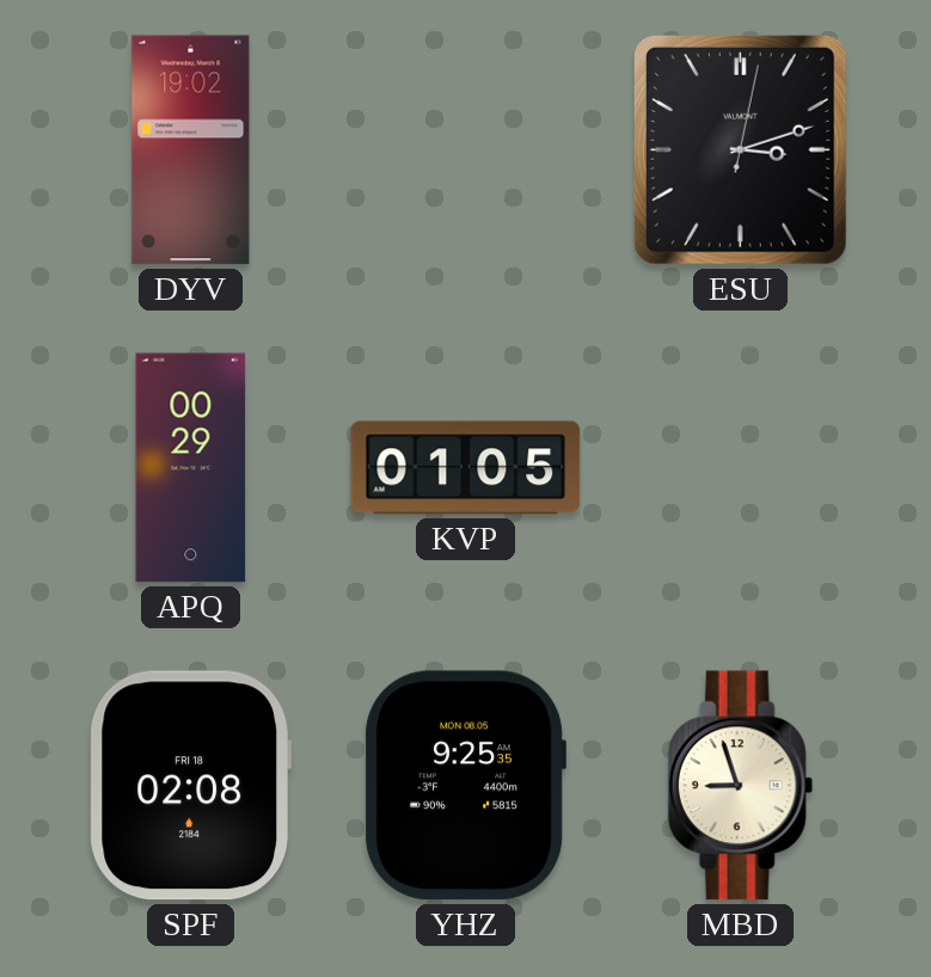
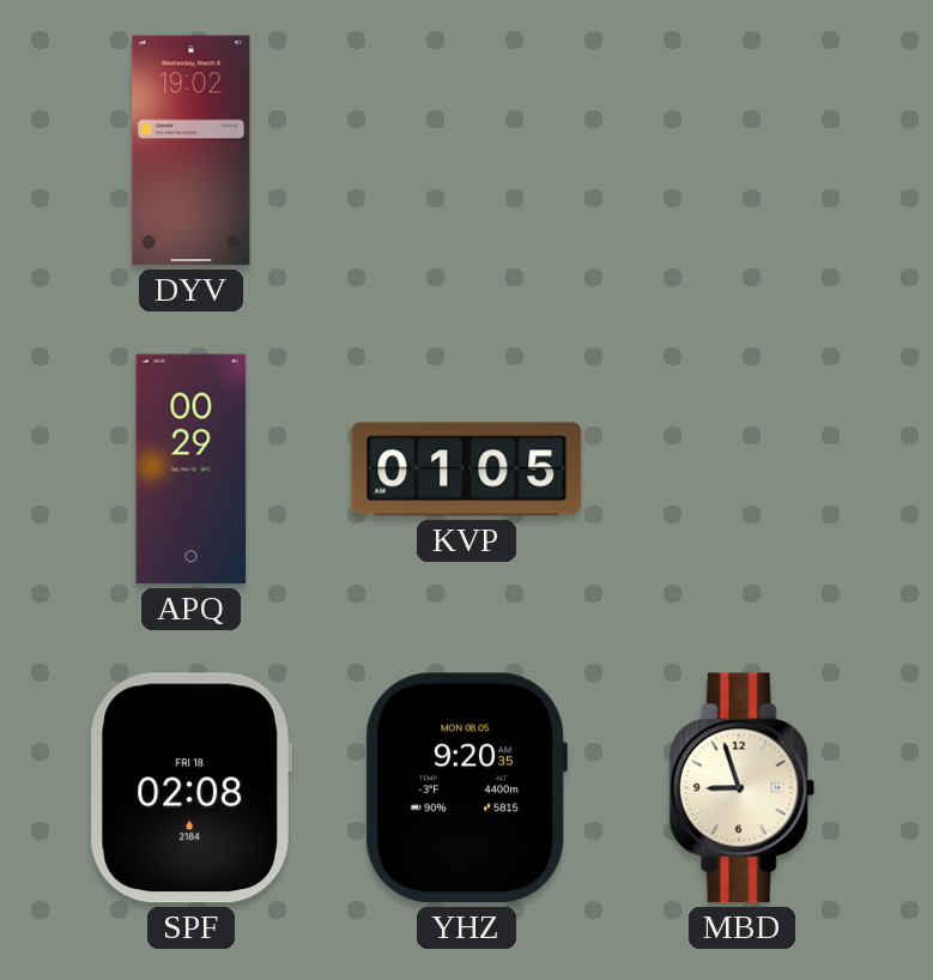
ESU: 3:12 -> none (740, 149)
YHZ: 9:25 -> 9:20 (466, 788)
